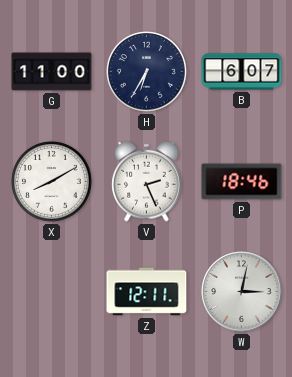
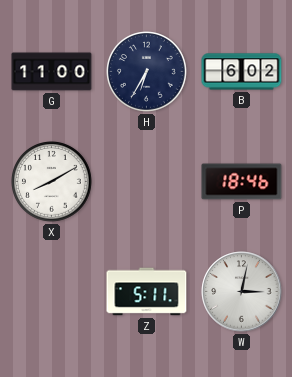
B: 6:07 -> 6:02 (242, 72)
V: 2:26 -> none (147, 181)
Z: 12:11 -> 5:11 (147, 292)
